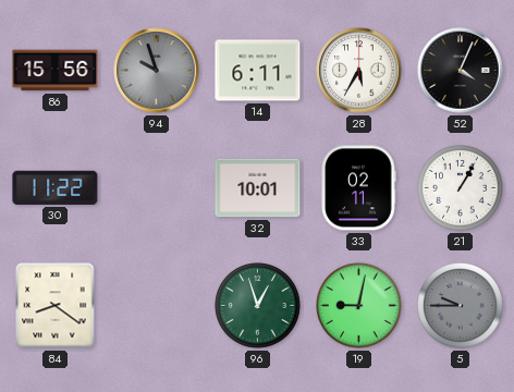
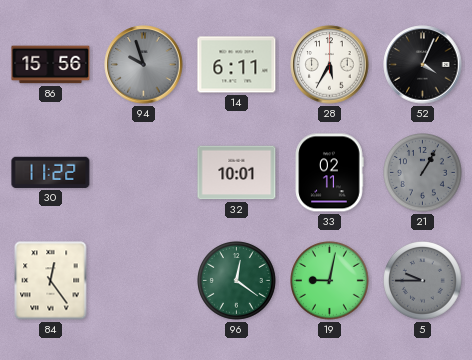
21 dial: white -> grey (423, 173)
84: 8:21 -> 12:24 (51, 281)
96: 12:57 -> 12:21 (237, 281)
